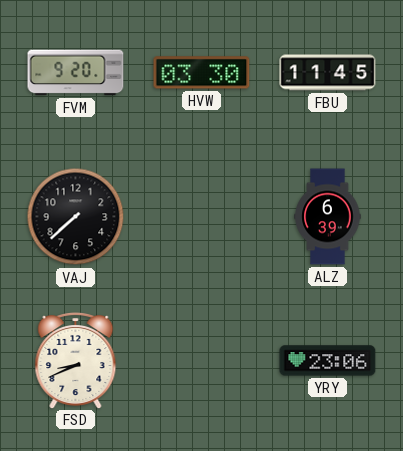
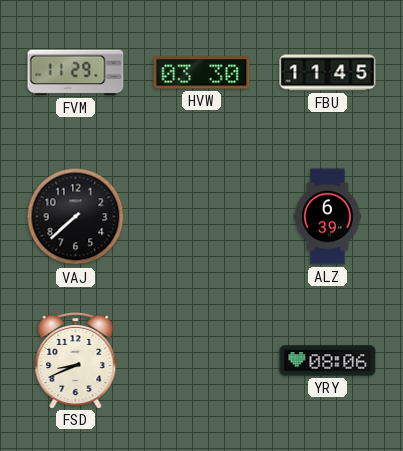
FVM: 9:20 -> 11:29 (76, 73)
YRY: 23:06 -> 08:06 (328, 361)
